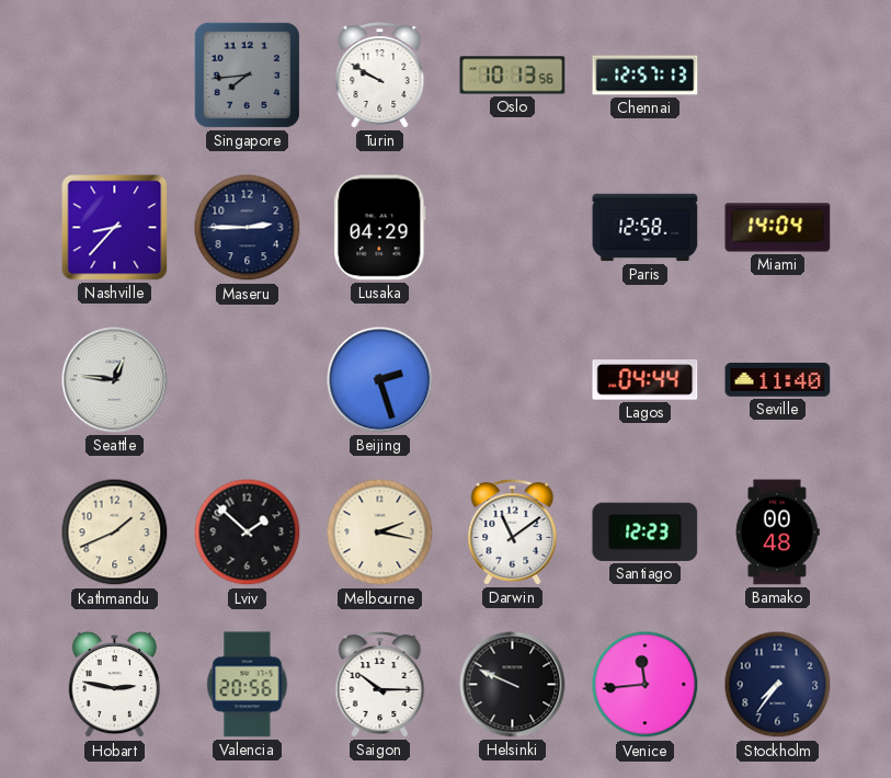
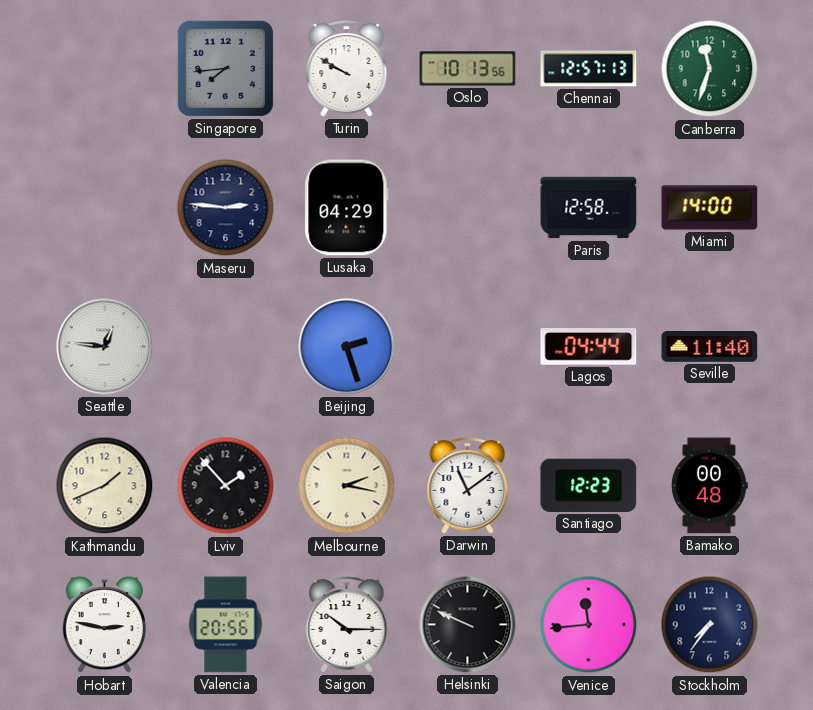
Canberra: none -> 11:33 (710, 69)
Nashville: 8:37 -> none (115, 228)
Maseru: 2:45 -> 2:46 (226, 208)
Miami: 14:04 -> 14:00 (710, 208)
Lviv: 1:52 -> 1:53 (226, 486)
